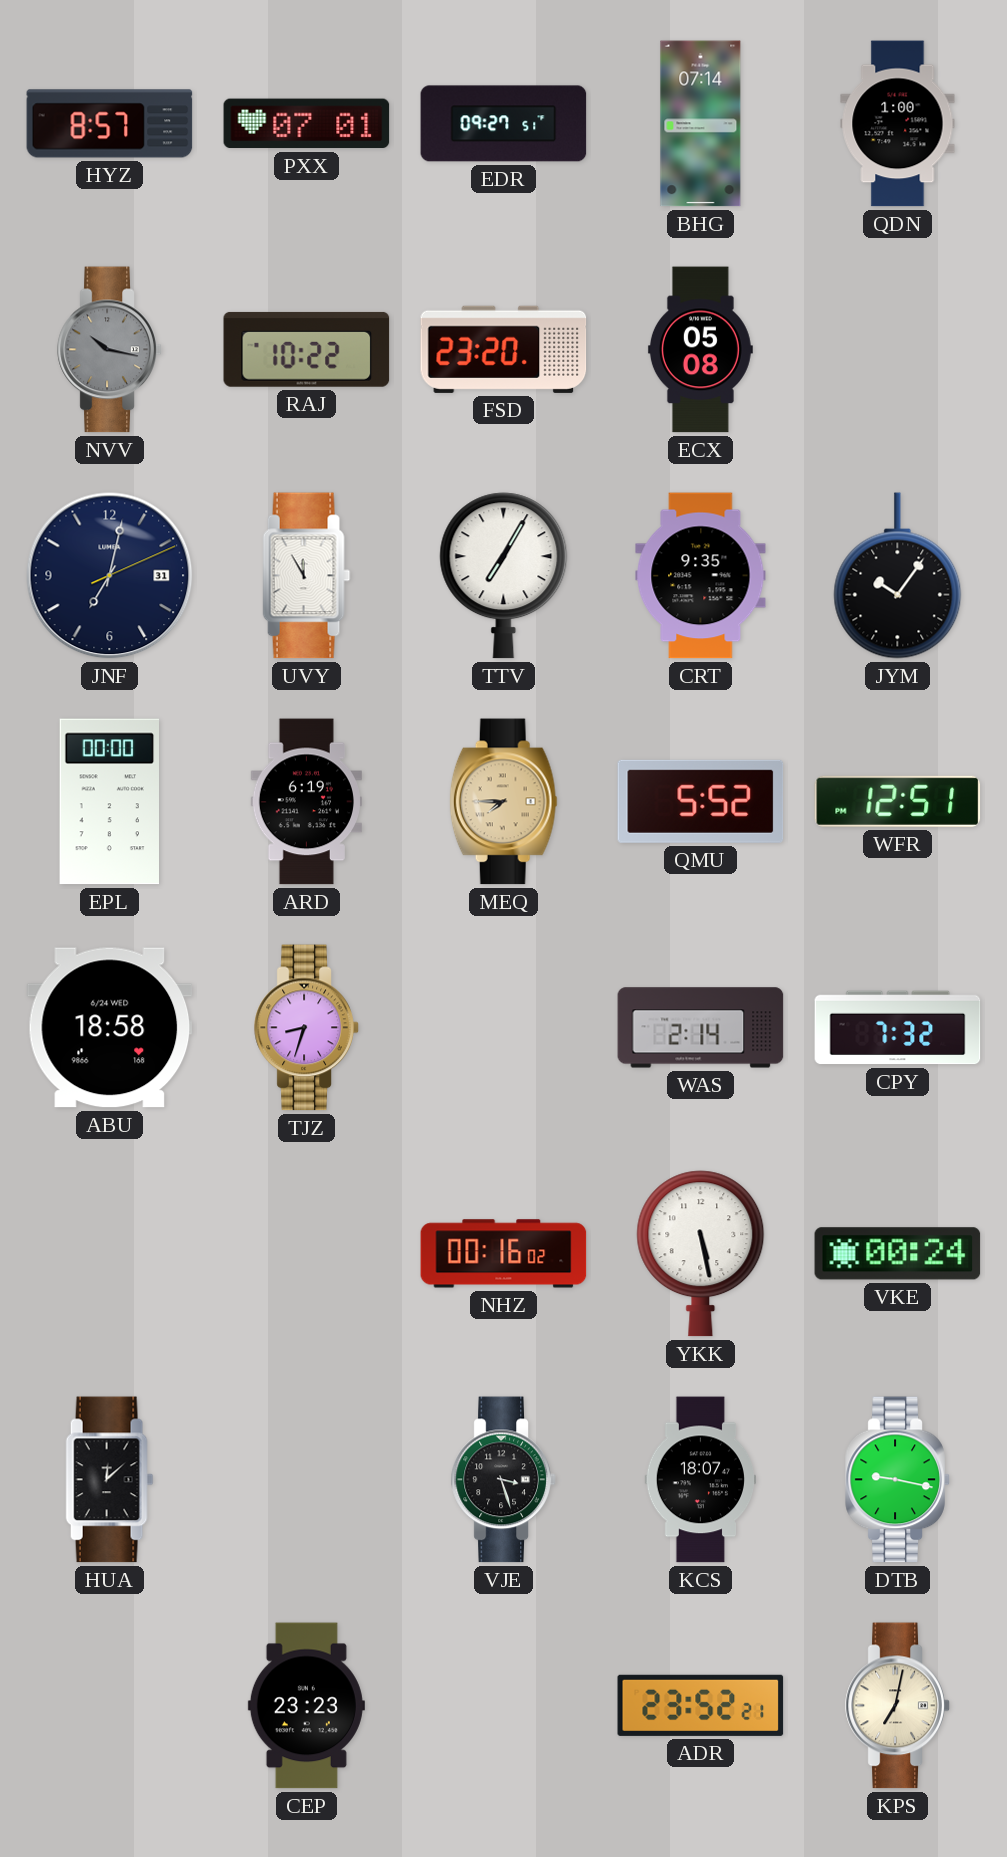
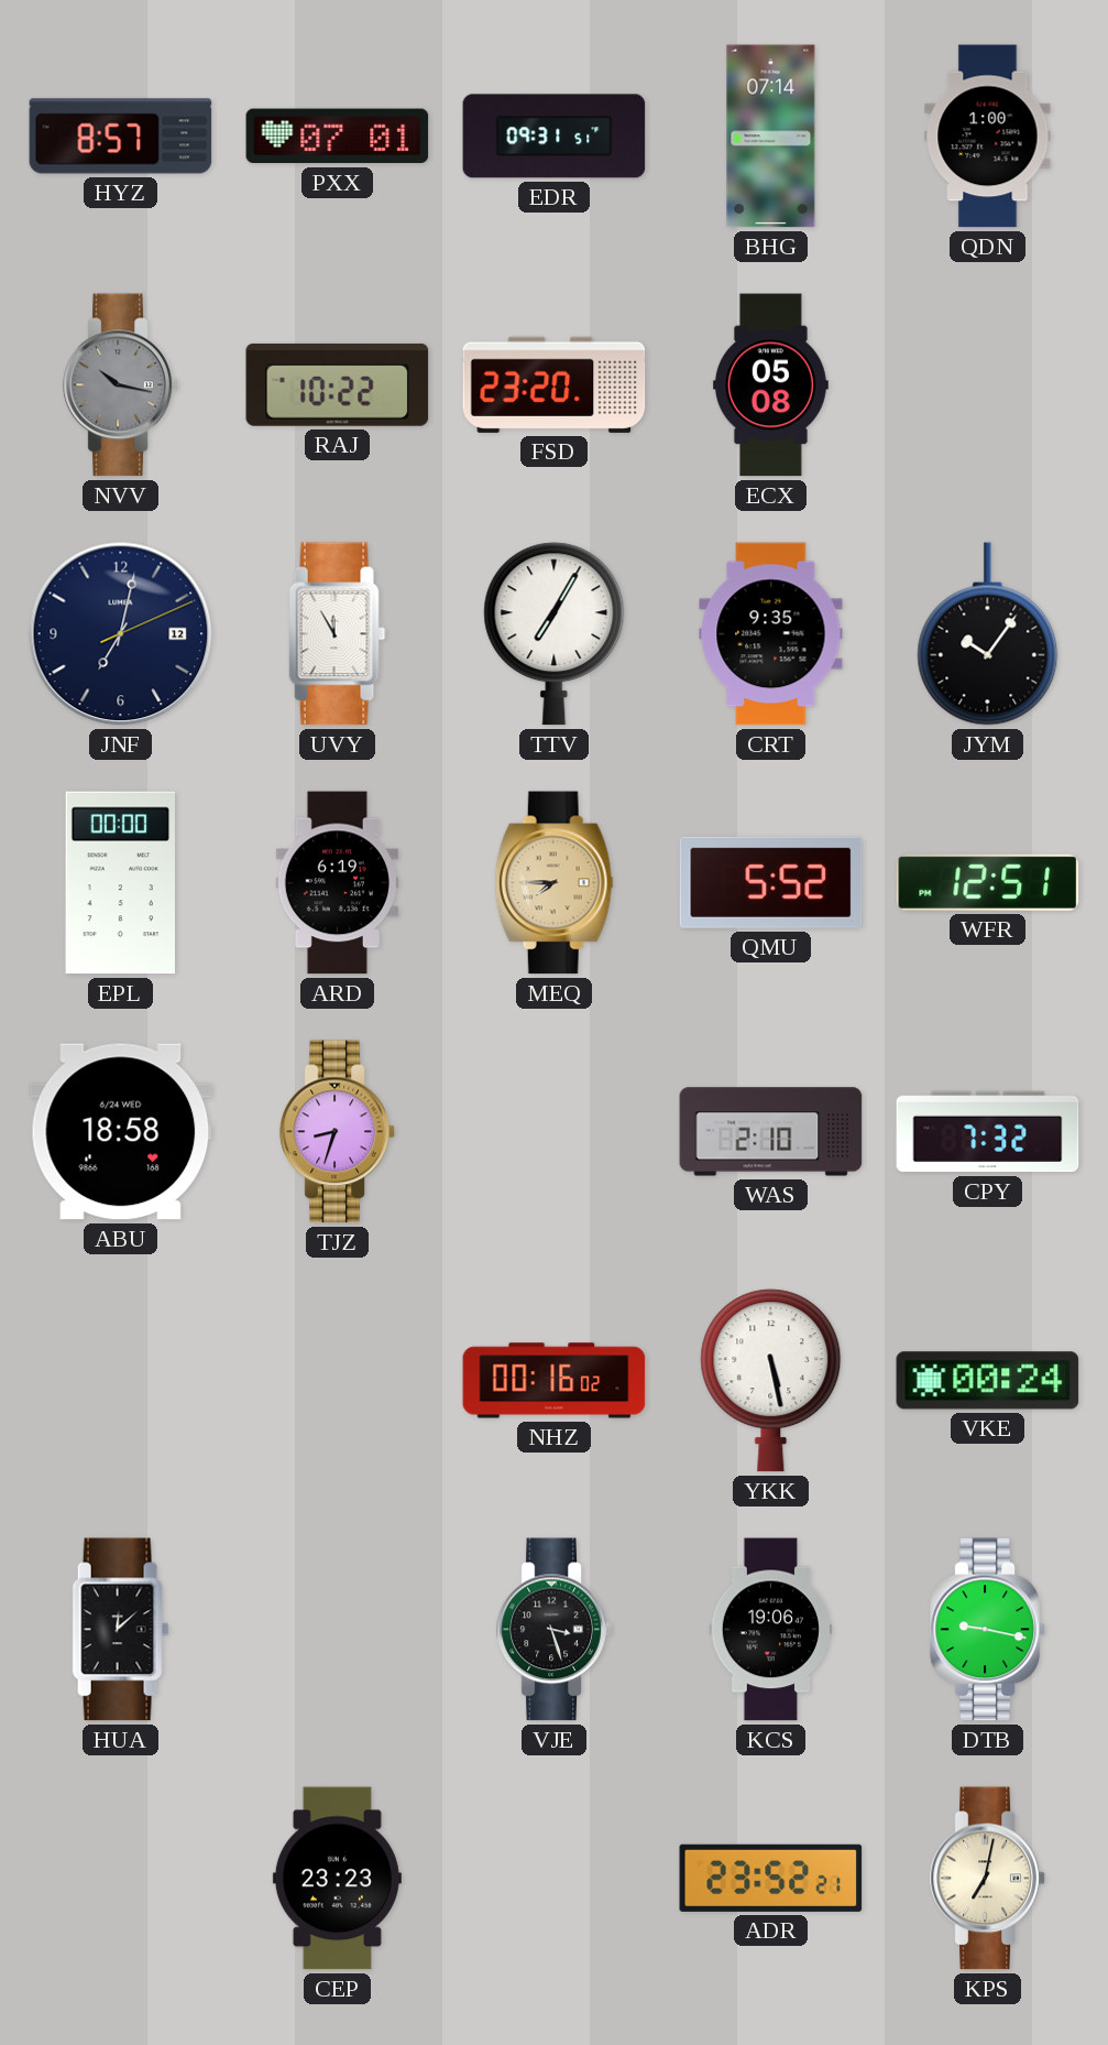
EDR: 09:27 -> 09:31 (555, 137)
JNF date: 31 -> 12 (121, 634)
WAS: 2:14 -> 2:10 (771, 1132)
KCS: 18:07 -> 19:06 (770, 1630)
